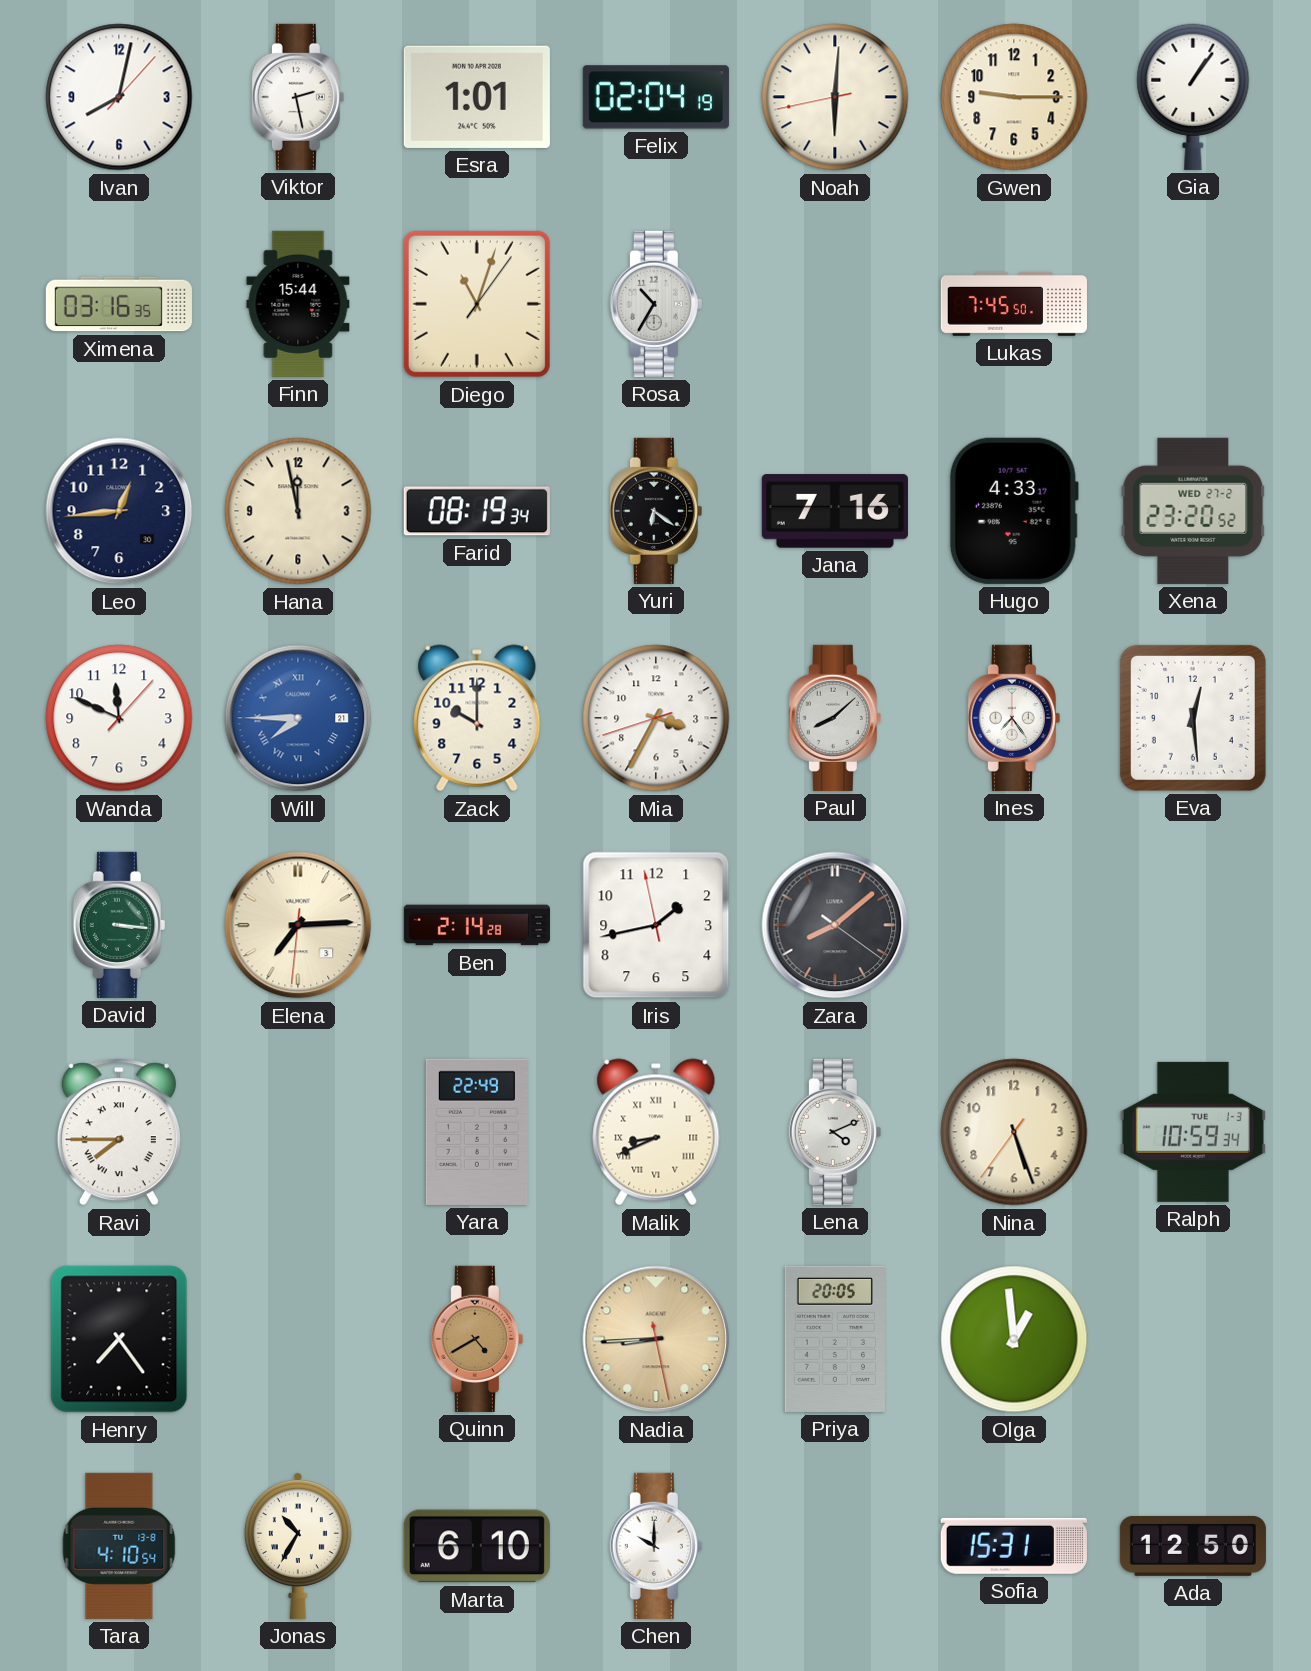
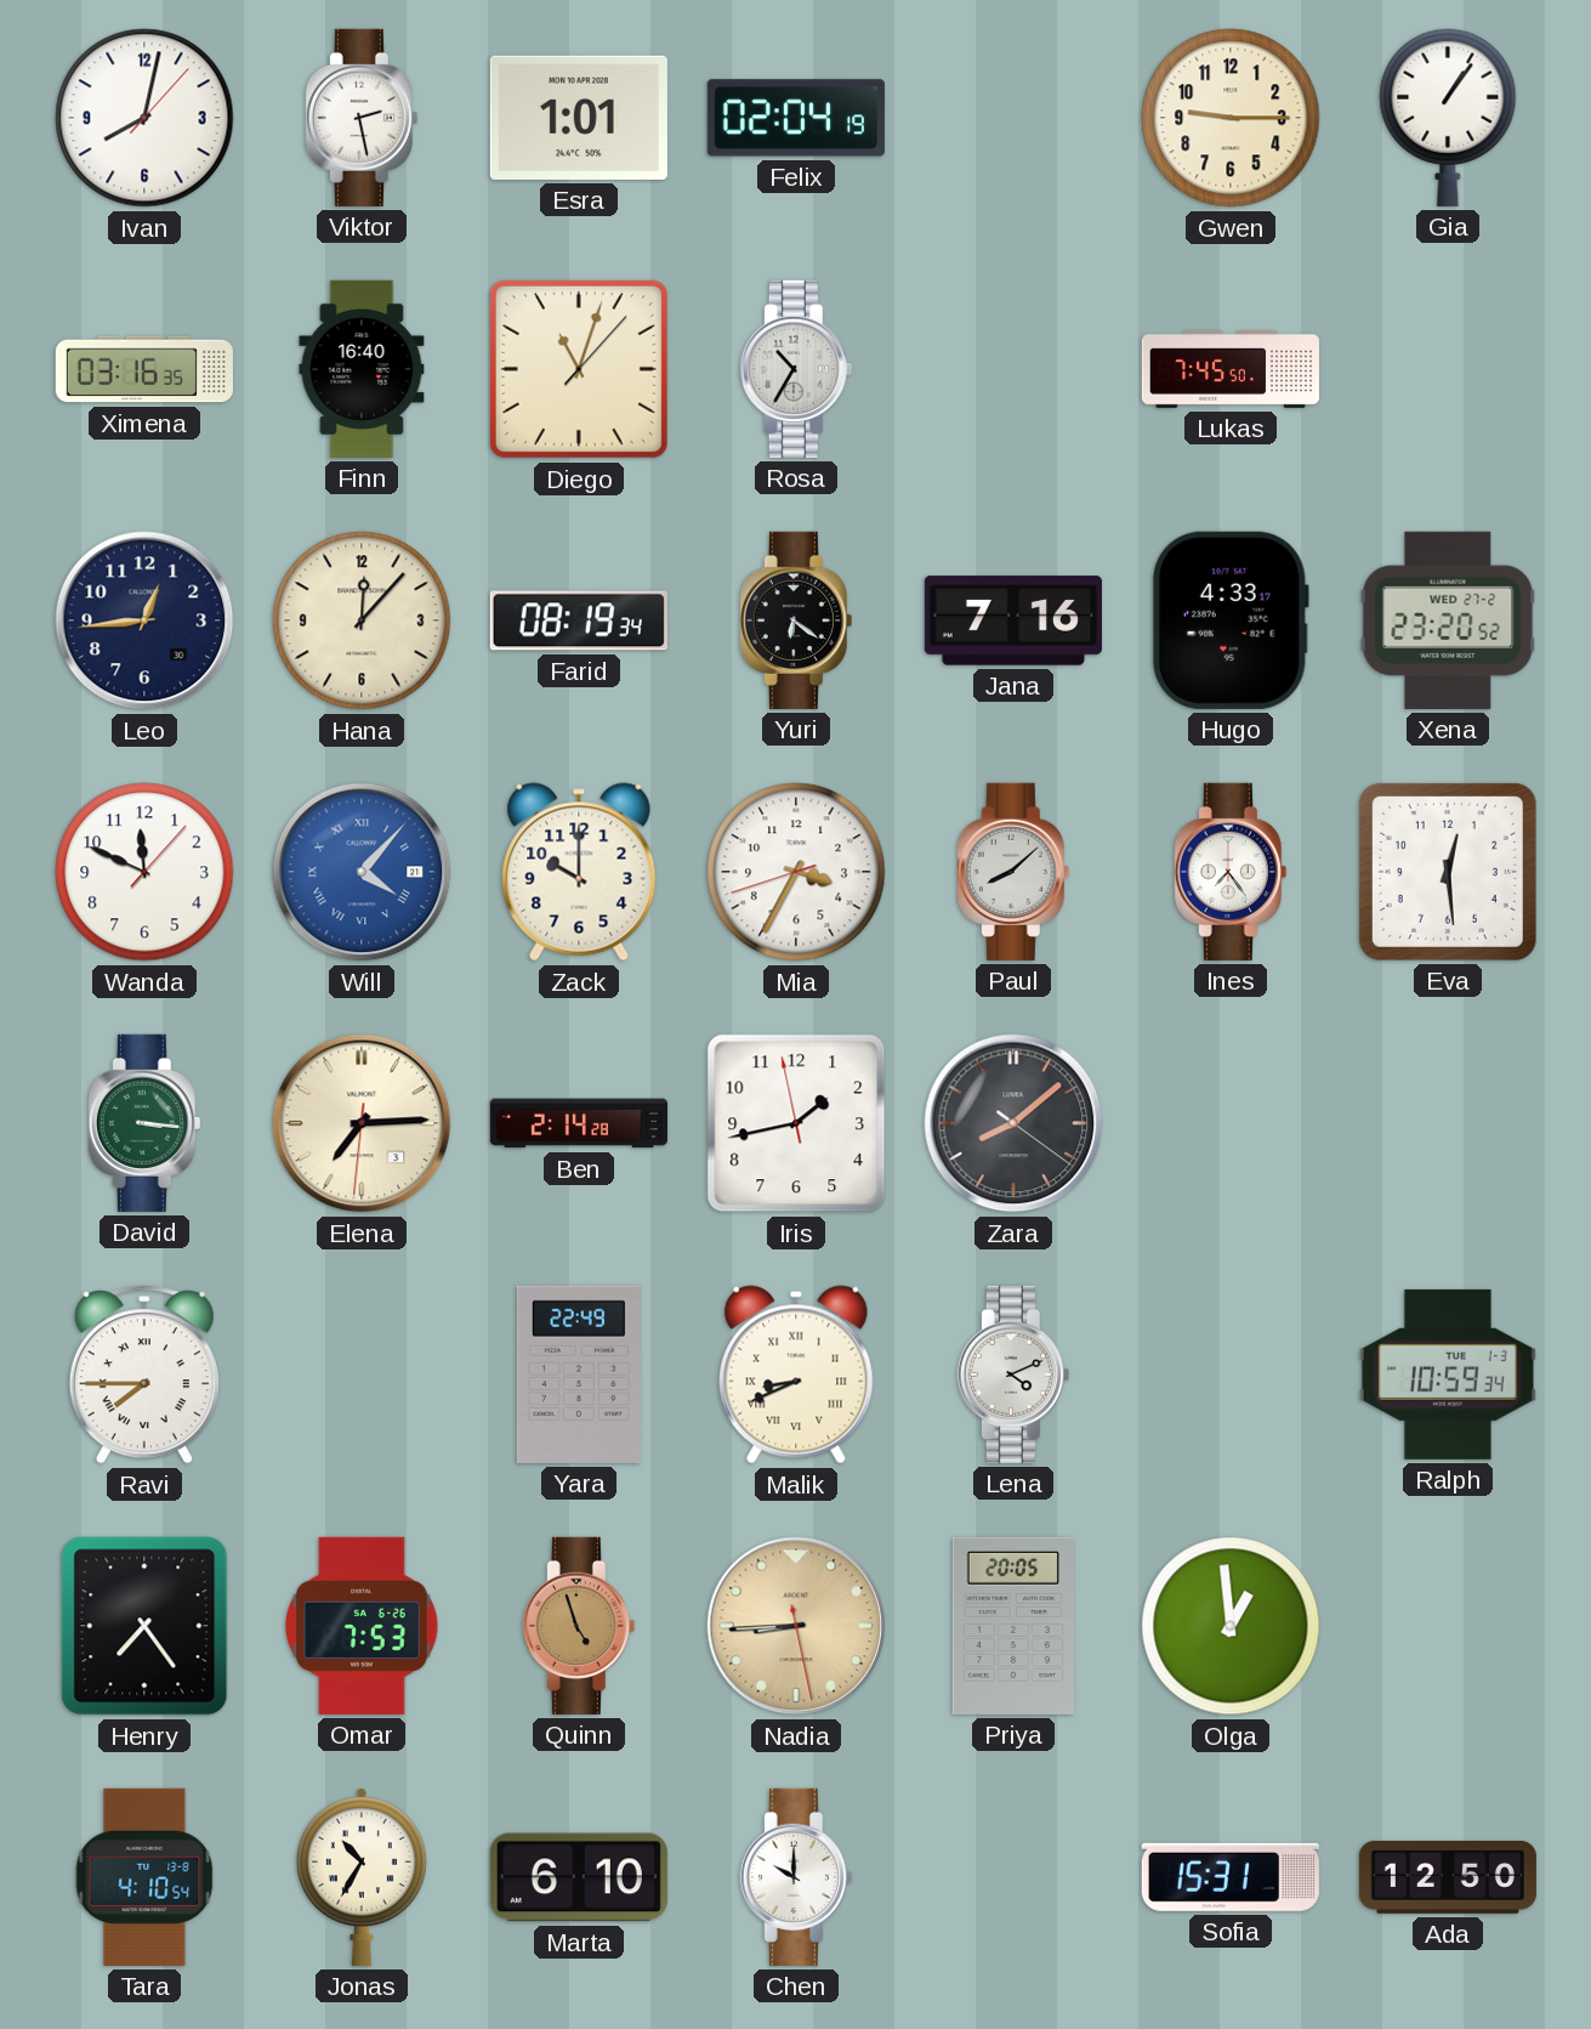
Noah: 6:00 -> none (835, 97)
Finn: 15:44 -> 16:40 (362, 369)
Diego: 11:03:06 -> 11:03:07 (579, 369)
Hana: 11:58 -> 12:07 (362, 620)
Will: 7:45 -> 4:07 (362, 872)
Nina: 5:26 -> none (1014, 1132)
Omar: none -> 7:53 (363, 1626)
Quinn: 4:40 -> 4:57 (579, 1626)
